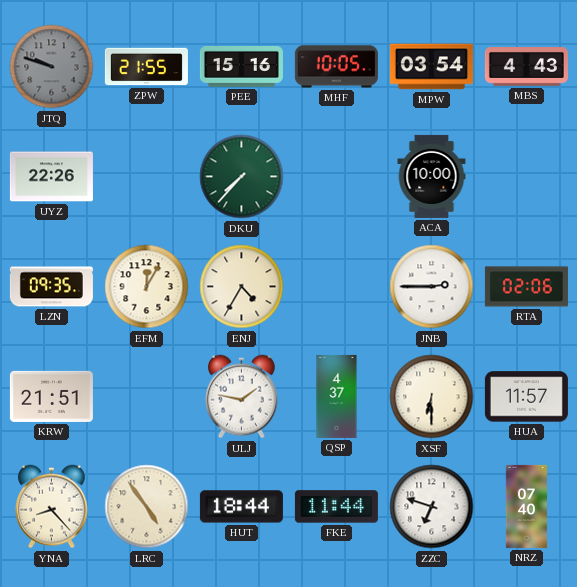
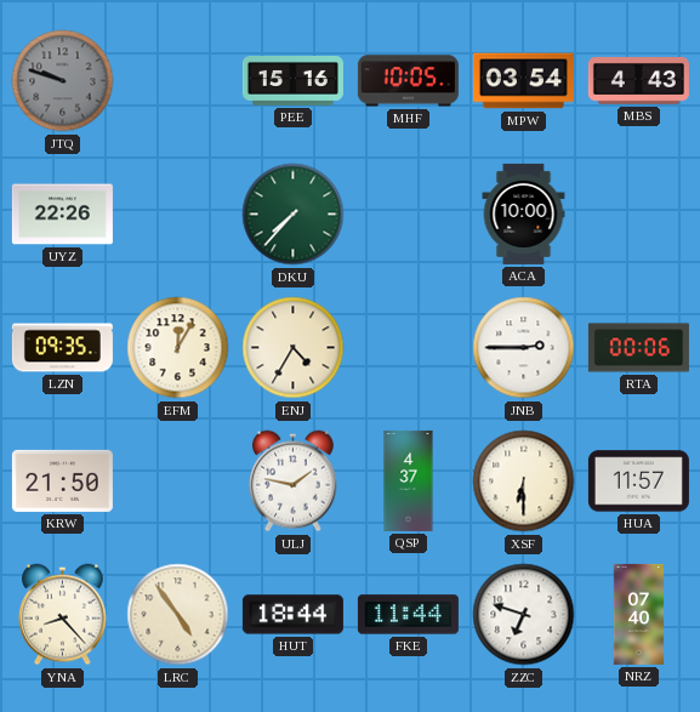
ZPW: 21:55 -> none (146, 67)
RTA: 02:06 -> 00:06 (638, 348)
KRW: 21:51 -> 21:50 (62, 480)
